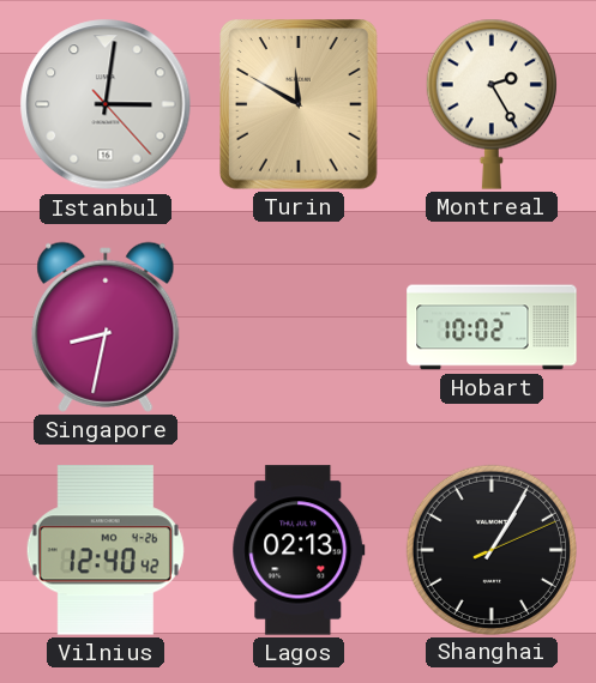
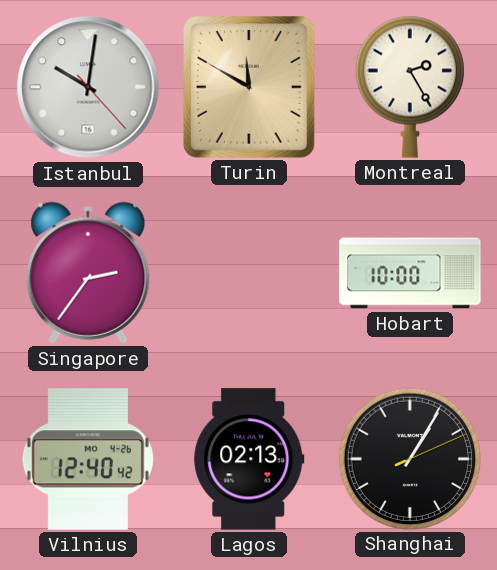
Istanbul: 3:01 -> 10:01 (88, 87)
Singapore: 8:32 -> 2:36 (88, 273)
Hobart: 10:02 -> 10:00 (410, 273)
